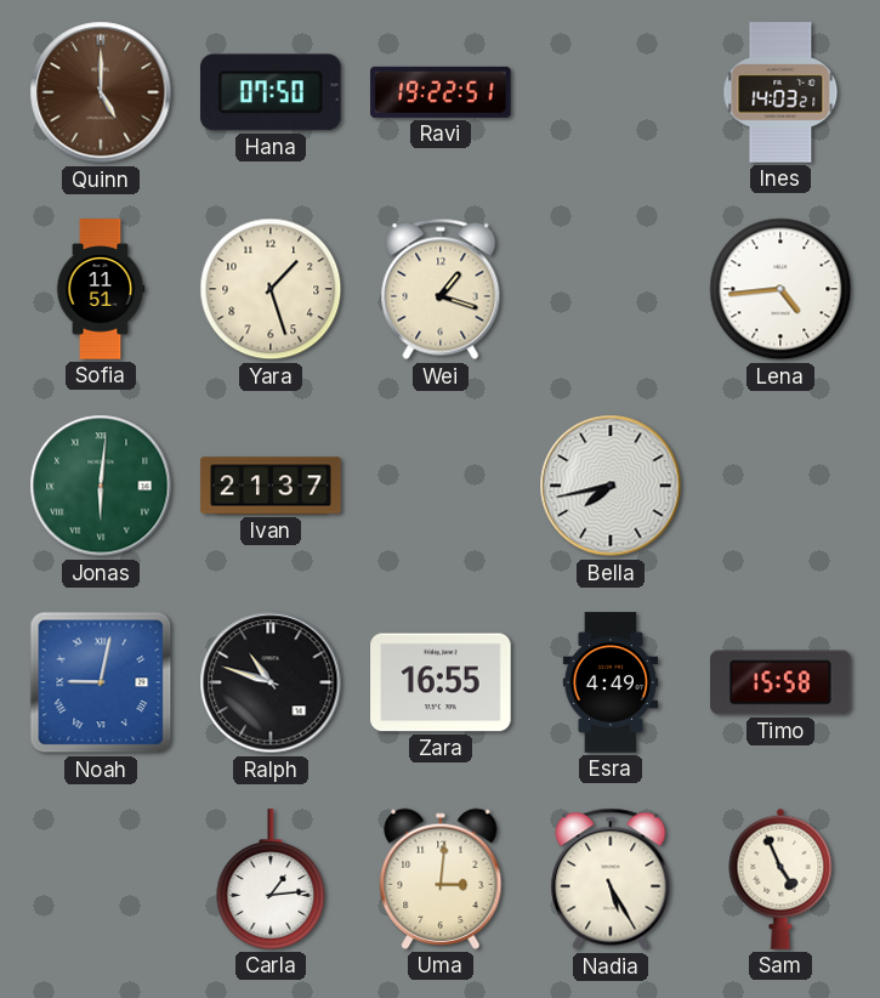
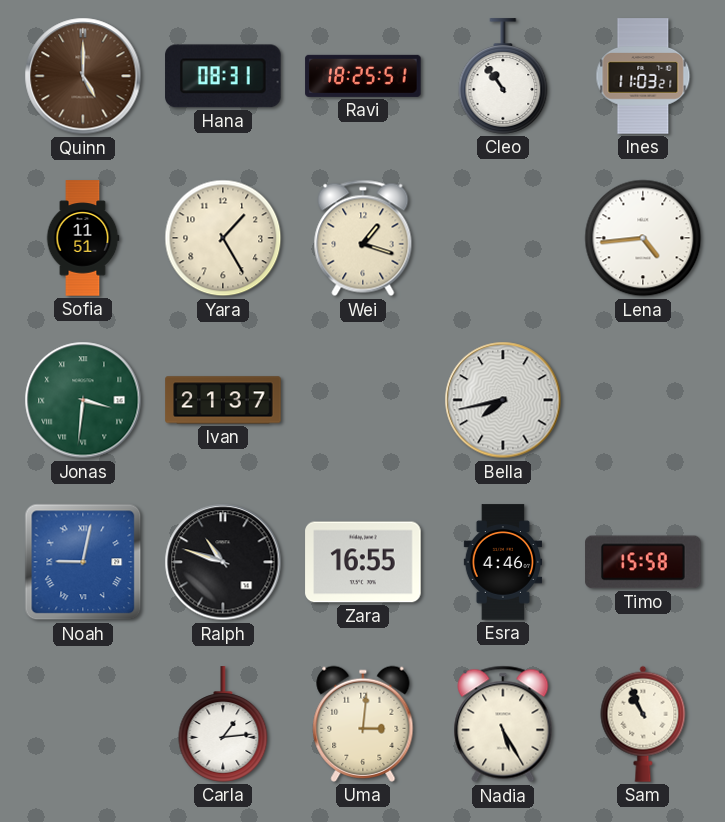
Hana: 07:50 -> 08:31 (223, 76)
Ravi: 19:22 -> 18:25 (363, 76)
Cleo: none -> 10:54 (503, 76)
Ines: 14:03 -> 11:03 (643, 76)
Yara: 1:27 -> 1:25 (223, 238)
Jonas: 6:01 -> 3:31 (83, 400)
Esra: 4:49 -> 4:46 (503, 562)
Sam: 4:56 -> 10:56 (643, 724)
